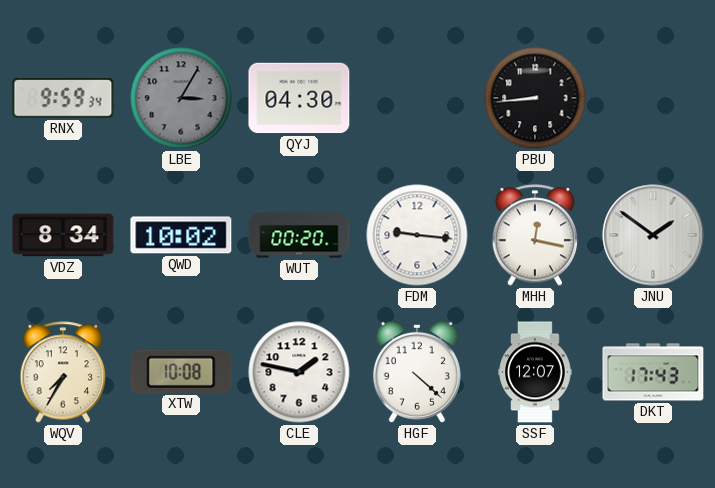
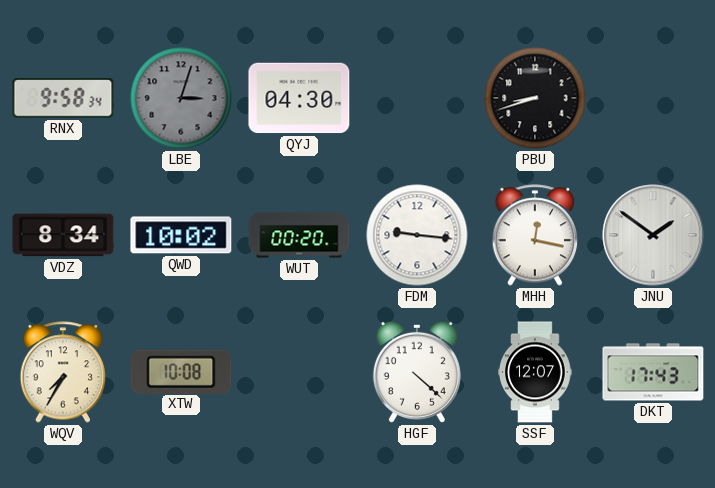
RNX: 9:59 -> 9:58 (63, 98)
LBE: 3:05 -> 3:03 (181, 98)
PBU: 8:44 -> 8:42 (535, 98)
CLE: 1:47 -> none (299, 372)
